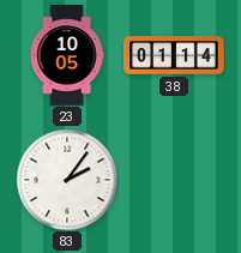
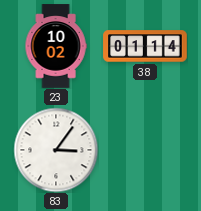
23: 10:05 -> 10:02 (56, 46)
83: 2:06 -> 3:06 (56, 150)
